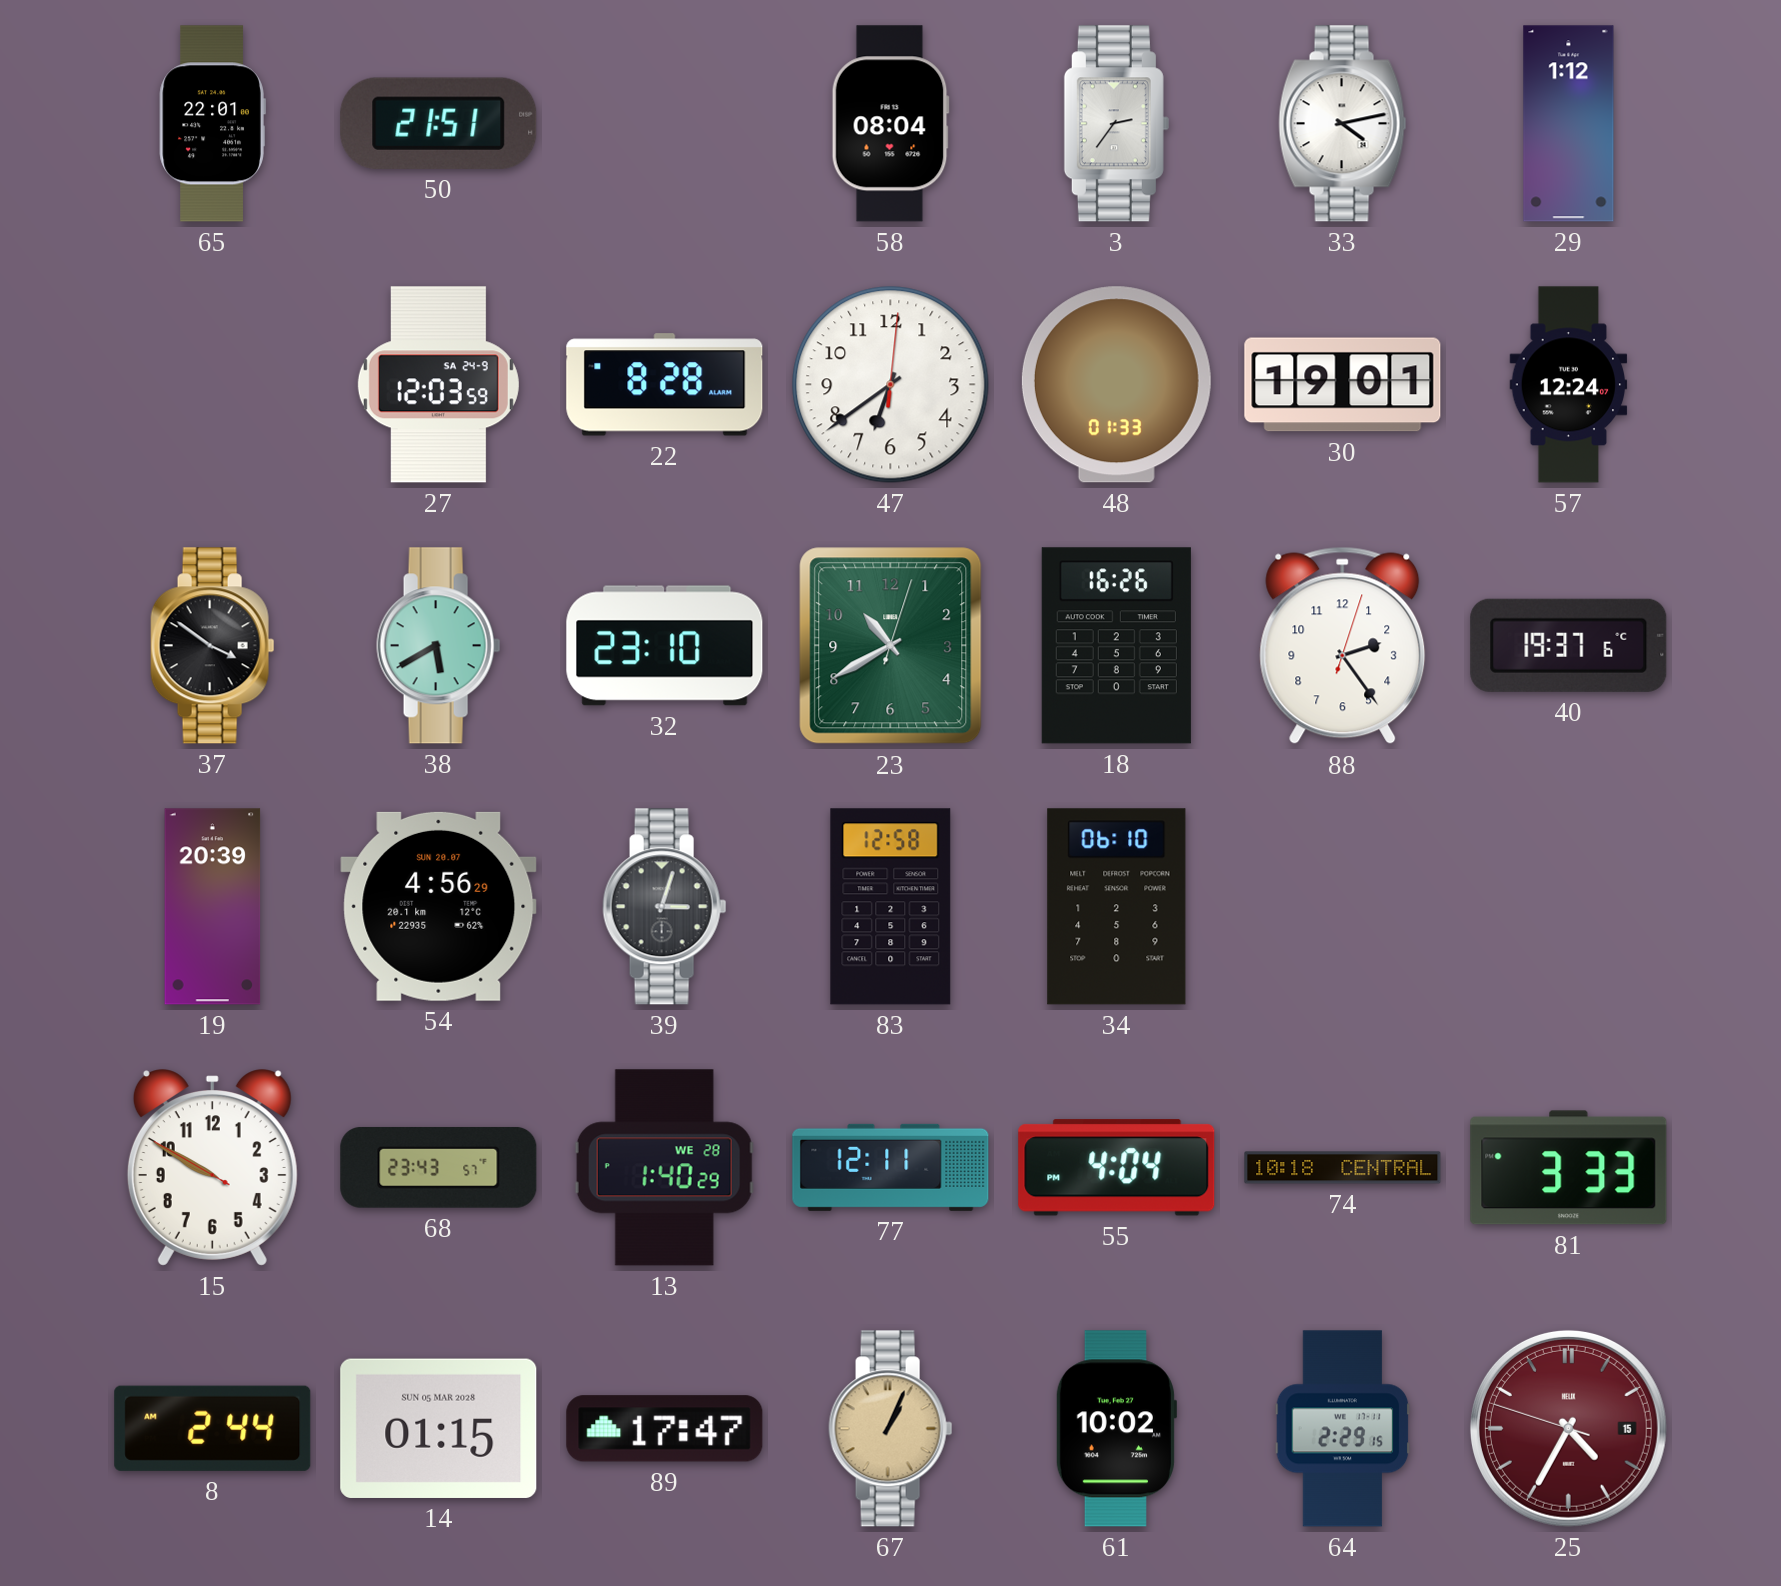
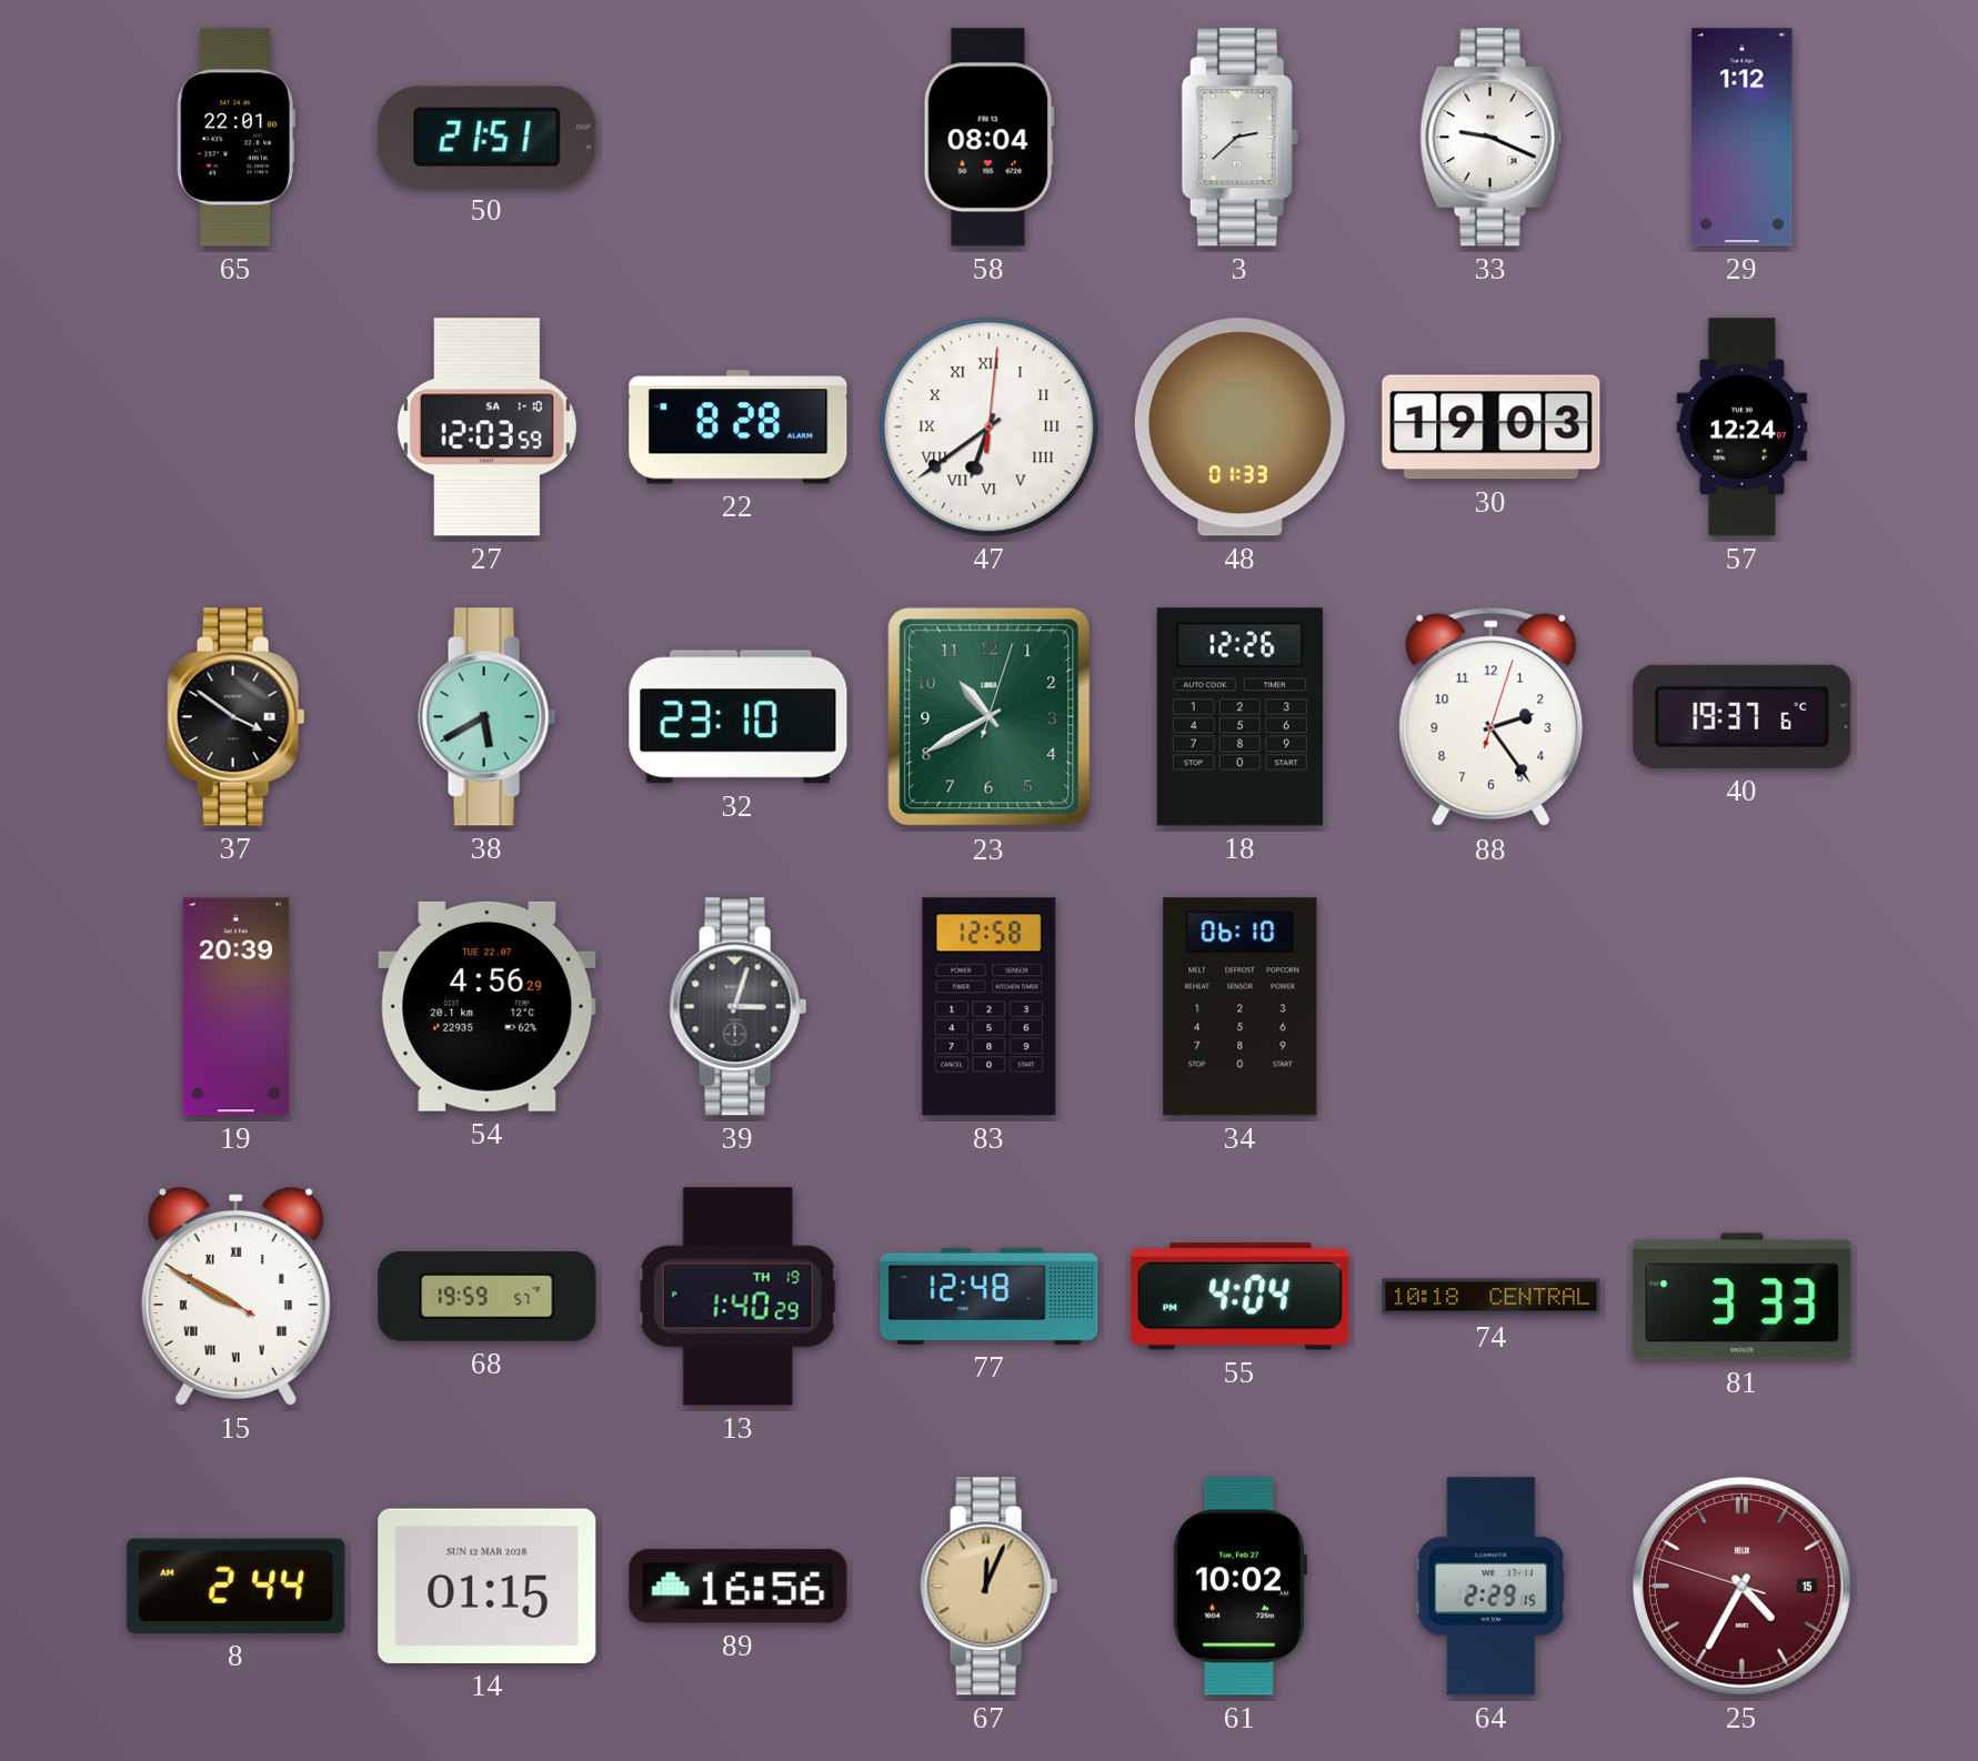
3: 2:36 -> 2:38 (1239, 138)
33: 4:13 -> 9:19 (1492, 138)
27 date: SA 24-9 -> SA 1-10 (486, 427)
47 numerals: Arabic -> Roman (990, 427)
30: 19:01 -> 19:03 (1492, 427)
18: 16:26 -> 12:26 (1239, 717)
54 date: SUN 20.07 -> TUE 22.07 (488, 1006)
15 numerals: Arabic -> Roman (235, 1297)
68: 23:43 -> 19:59 (488, 1296)
13 date: WE 28 -> TH 19 (737, 1297)
77: 12:11 -> 12:48 (990, 1296)
14 date: SUN 05 MAR 2028 -> SUN 12 MAR 2028 (488, 1586)
89: 17:47 -> 16:56 (739, 1587)
67: 1:04 -> 12:04 (990, 1587)
